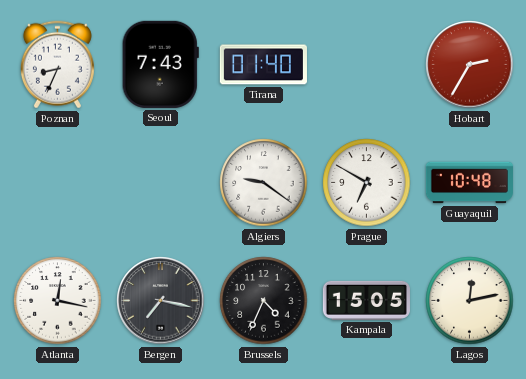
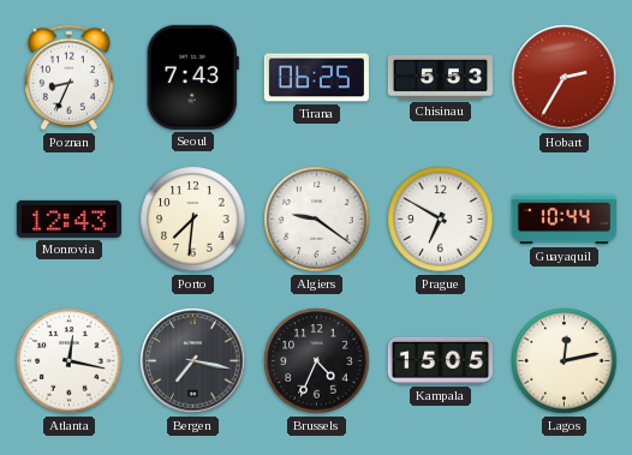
Tirana: 01:40 -> 06:25 (316, 78)
Chisinau: none -> 5:53 (440, 77)
Monrovia: none -> 12:43 (68, 218)
Porto: none -> 7:31 (193, 220)
Guayaquil: 10:48 -> 10:44 (564, 220)
